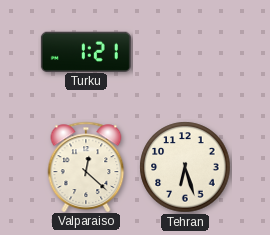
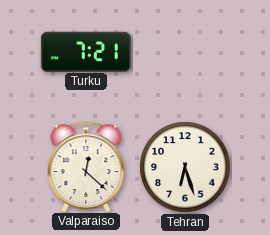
Turku: 1:21 -> 7:21 (86, 51)
